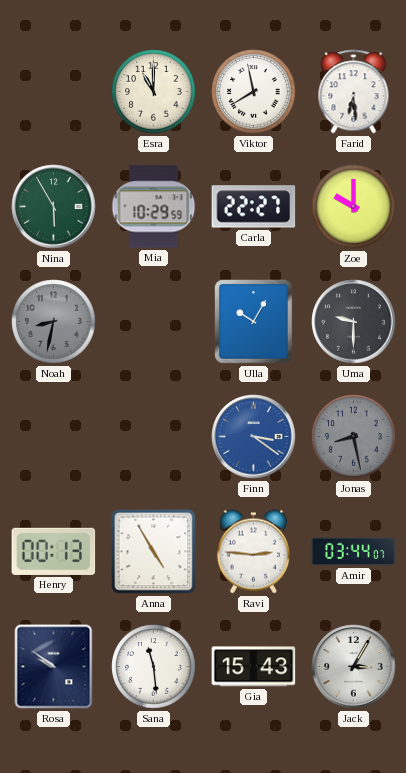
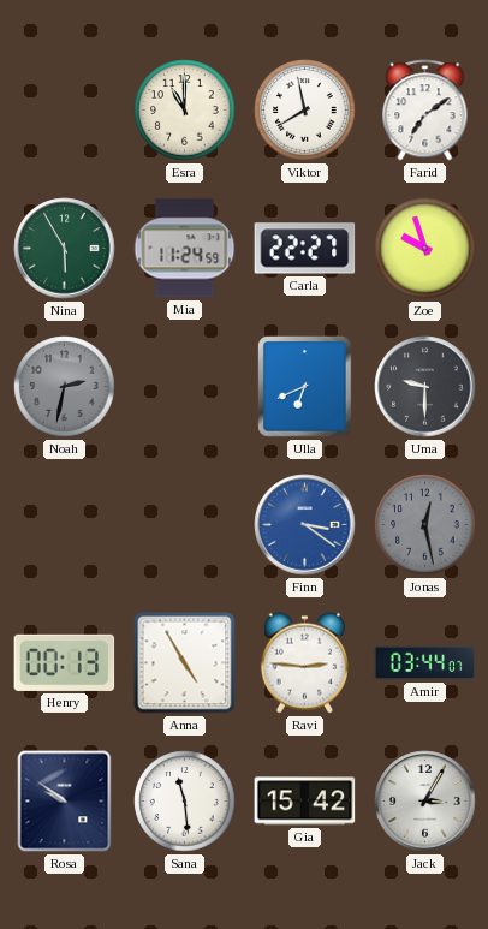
Farid: 6:29 -> 7:09 (425, 111)
Mia: 10:29 -> 11:24 (185, 249)
Zoe: 10:00 -> 9:57 (425, 249)
Noah: 8:32 -> 2:32 (65, 387)
Ulla: 10:05 -> 6:41 (305, 387)
Jonas: 8:28 -> 12:28 (425, 525)
Gia: 15:43 -> 15:42 (305, 802)
